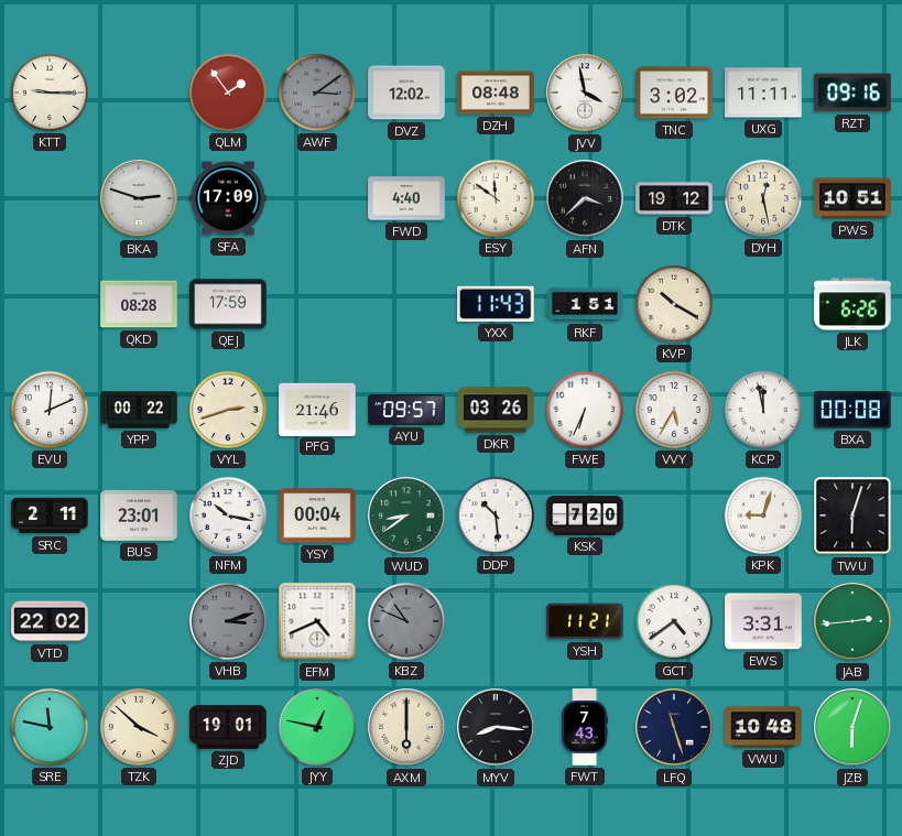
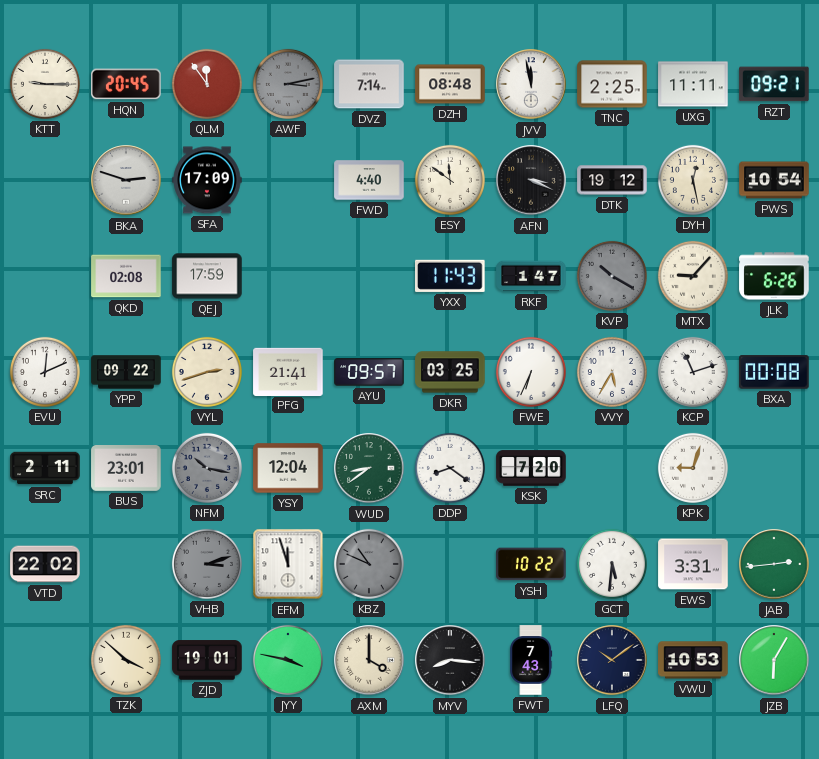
HQN: none -> 20:45 (126, 84)
QLM: 1:54 -> 11:54 (207, 84)
AWF: 3:09 -> 3:13 (288, 84)
DVZ: 12:02 -> 7:14 (369, 84)
JVV: 3:58 -> 11:58 (531, 84)
TNC: 3:02 -> 2:25 (612, 84)
RZT: 09:16 -> 09:21 (774, 84)
AFN: 3:38 -> 3:19 (531, 180)
PWS: 10:51 -> 10:54 (774, 180)
QKD: 08:28 -> 02:08 (126, 276)
RKF: 1:51 -> 1:47 (531, 276)
KVP dial: cream -> grey (612, 276)
MTX: none -> 9:07 (693, 276)
YPP: 00:22 -> 09:22 (126, 372)
PFG: 21:46 -> 21:41 (288, 371)
DKR: 03:26 -> 03:25 (450, 372)
KCP: 11:58 -> 11:12 (693, 372)
NFM dial: white -> grey (207, 468)
YSY: 00:04 -> 12:04 (288, 468)
DDP: 10:29 -> 8:21 (450, 468)
TWU: 6:03 -> none (852, 515)
EFM: 4:41 -> 11:57 (288, 564)
YSH: 11:21 -> 10:22 (531, 564)
GCT: 4:39 -> 5:31 (612, 564)
SRE: 11:47 -> none (50, 727)
JYY: 12:47 -> 3:47 (288, 660)
AXM: 6:00 -> 4:00 (369, 660)
LFQ: 11:27 -> 10:09 (612, 660)
VWU: 10:48 -> 10:53 (693, 660)
JZB: 6:03 -> 6:05 (774, 660)
